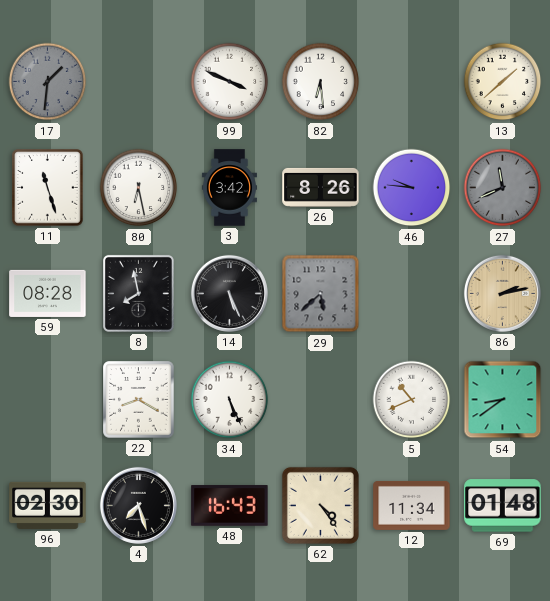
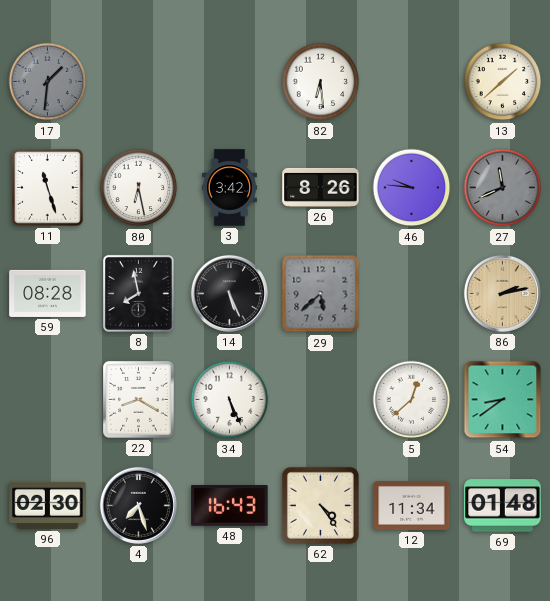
99: 3:49 -> none (230, 82)
5: 10:41 -> 12:38 (412, 400)
